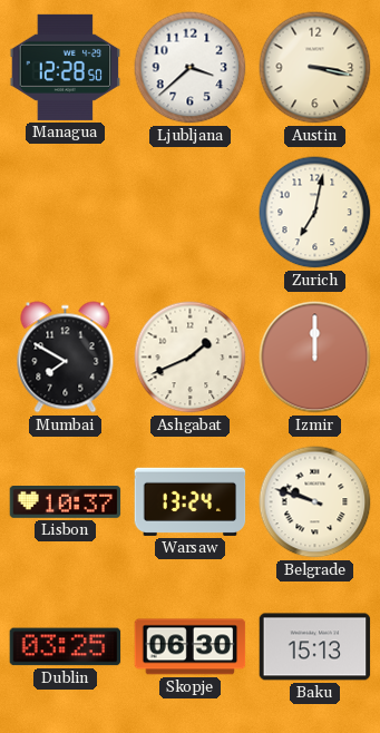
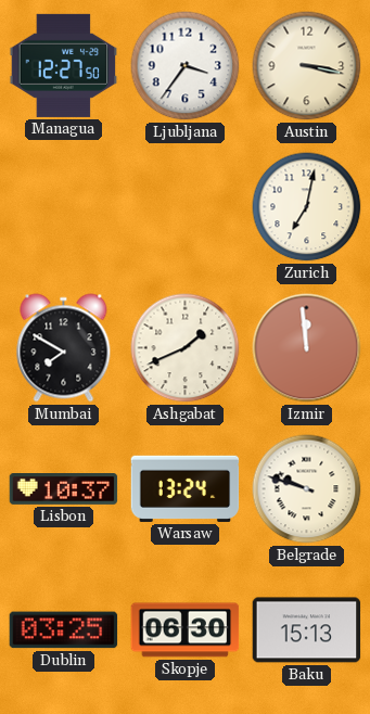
Managua: 12:28 -> 12:27 (64, 65)
Ljubljana: 3:38 -> 3:36 (186, 66)
Izmir: 12:00 -> 11:59 (307, 348)
